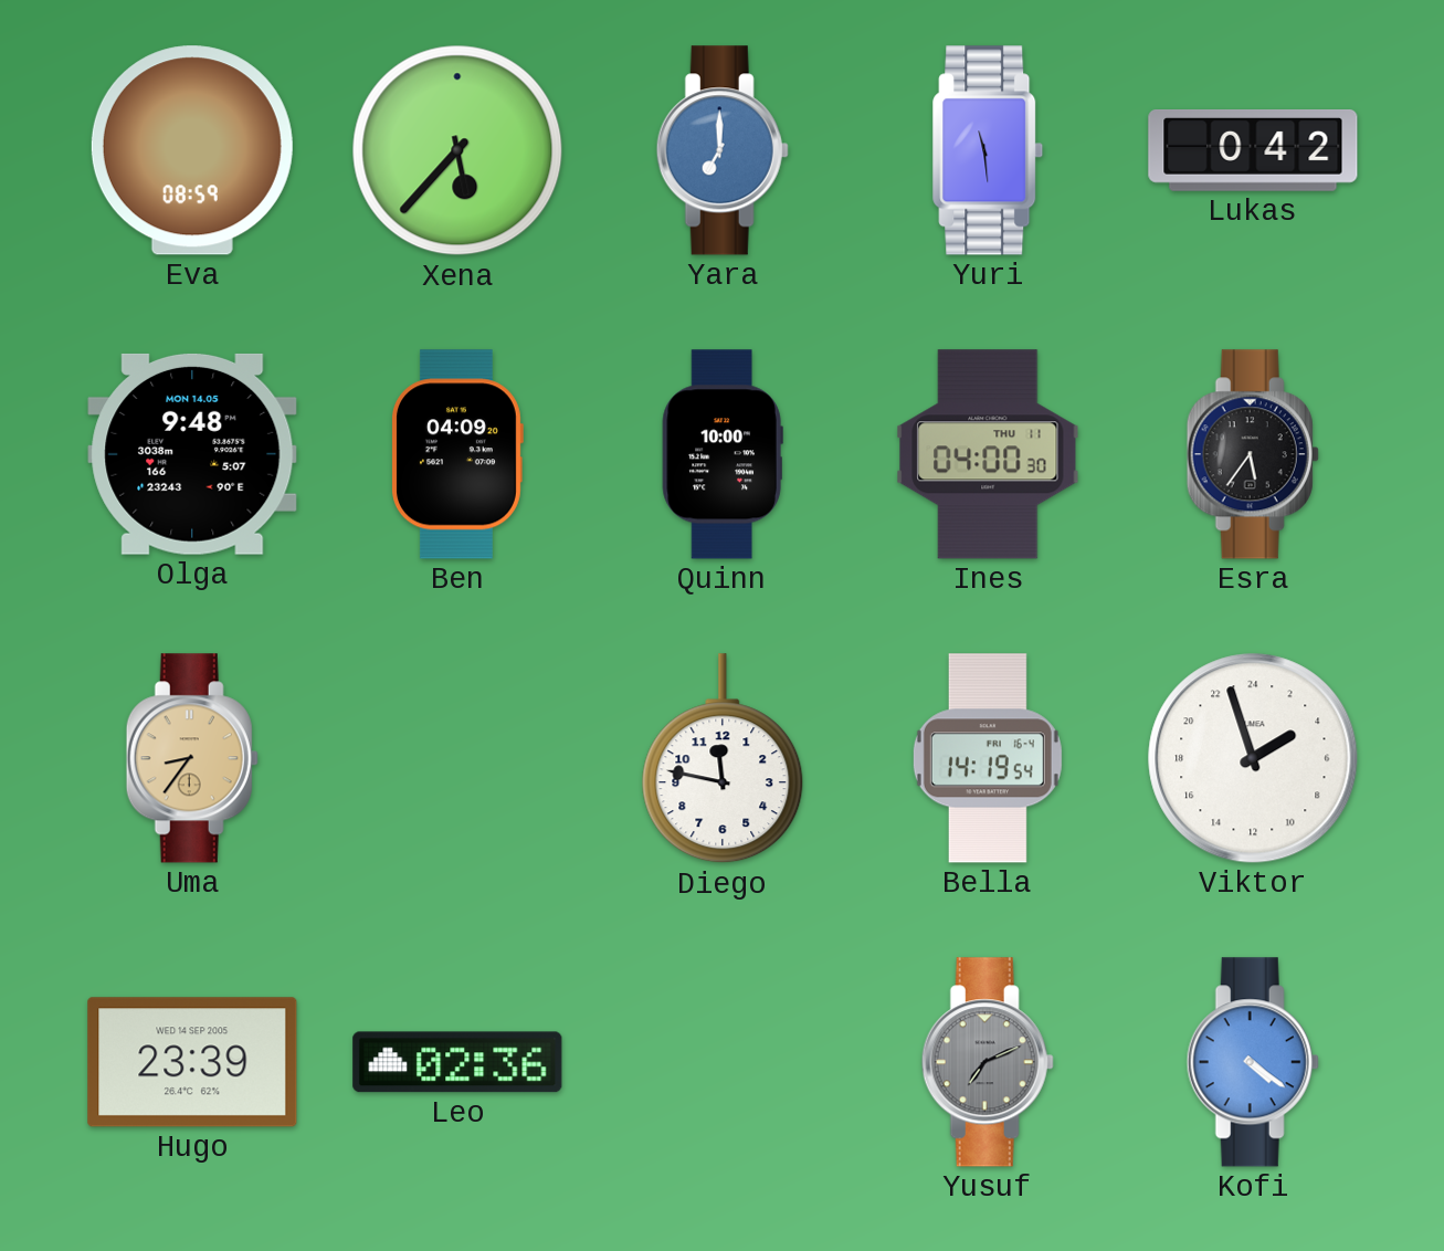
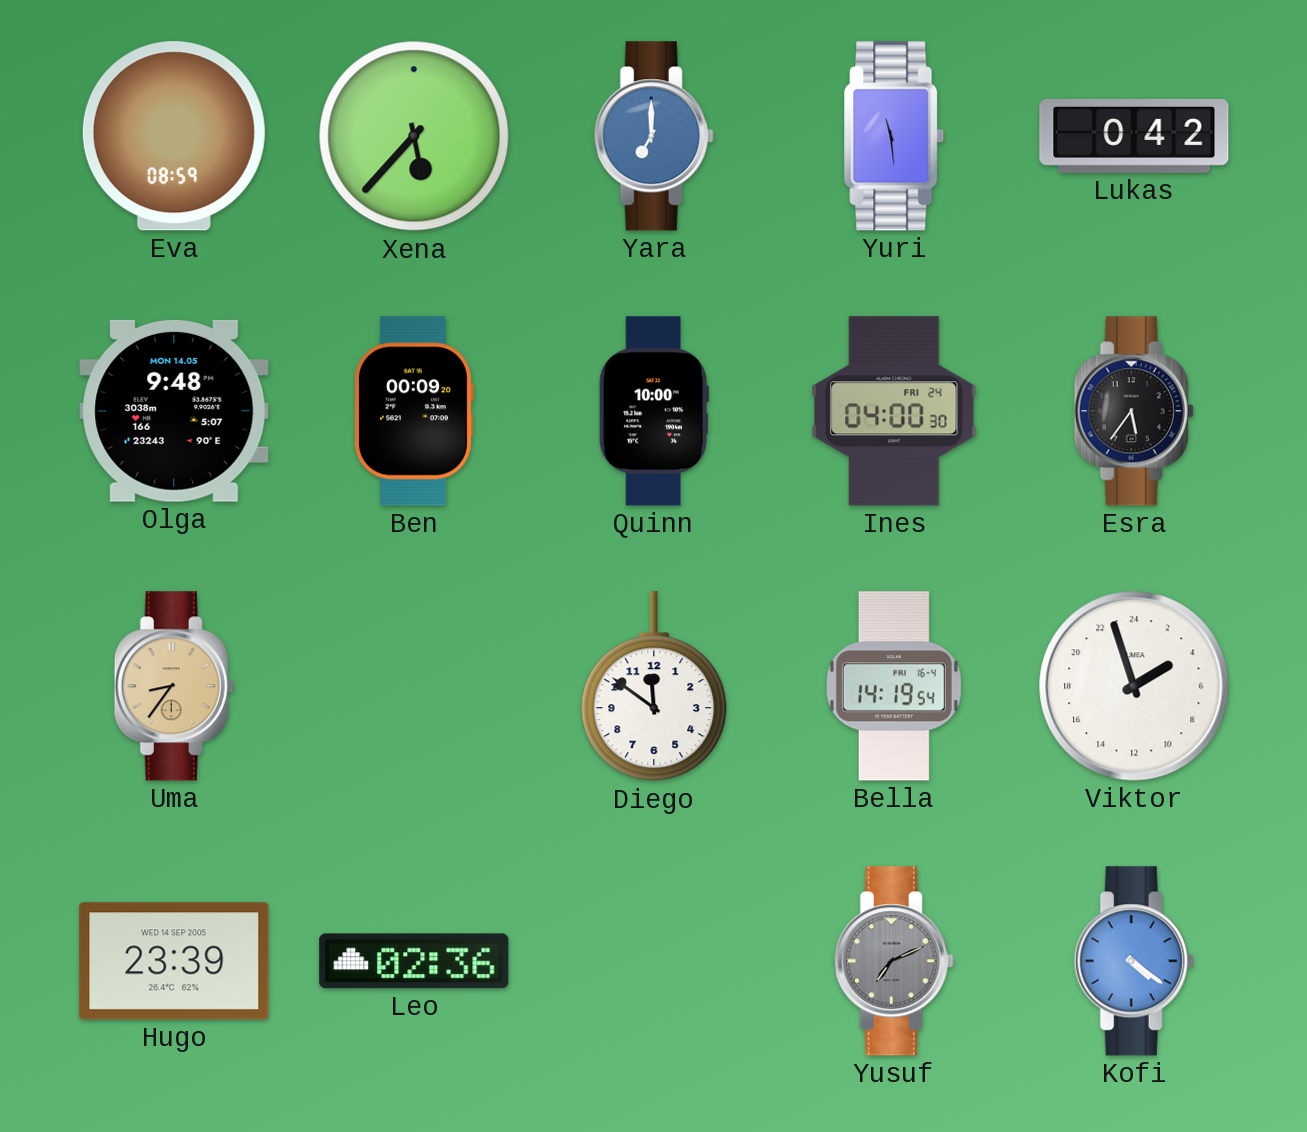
Ben: 04:09 -> 00:09 (414, 411)
Ines date: THU 11 -> FRI 24 (894, 411)
Diego: 11:47 -> 11:51 (654, 687)
